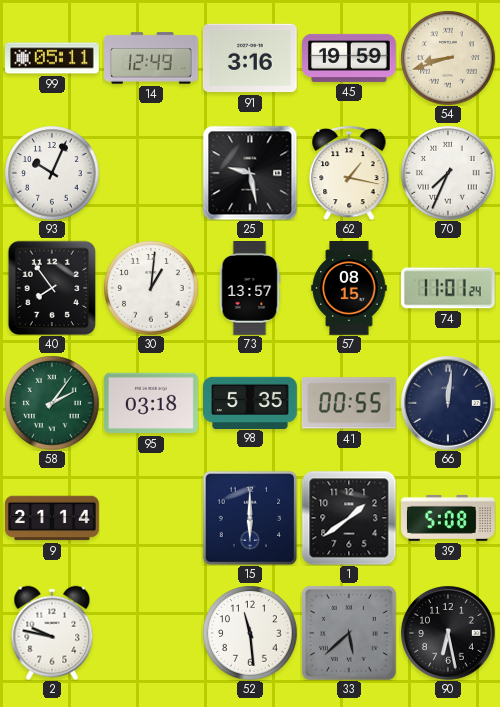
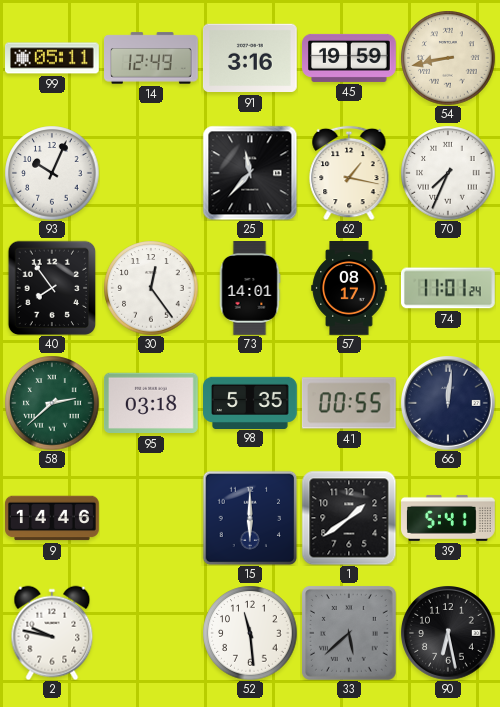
54: 8:42 -> 8:43 (448, 58)
25: 9:28 -> 11:37 (250, 173)
30: 1:01 -> 12:24 (151, 288)
73: 13:57 -> 14:01 (250, 289)
57: 08:15 -> 08:17 (349, 289)
58: 2:06 -> 2:38 (52, 403)
9: 21:14 -> 14:46 (53, 518)
39: 5:08 -> 5:41 (449, 518)
